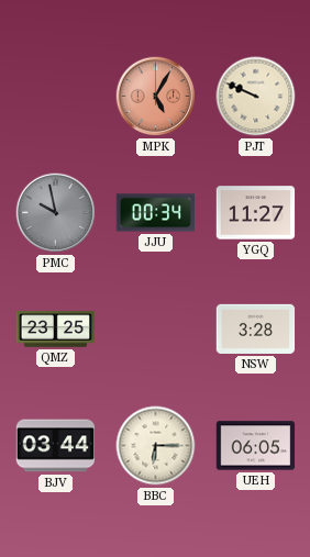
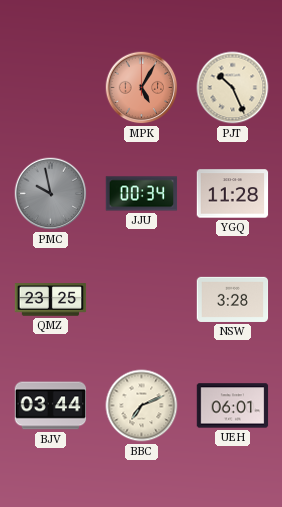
PJT: 9:49 -> 10:26 (233, 88)
YGQ: 11:27 -> 11:28 (233, 194)
BBC: 6:15 -> 7:11 (142, 406)
UEH: 06:05 -> 06:01 (233, 406)
